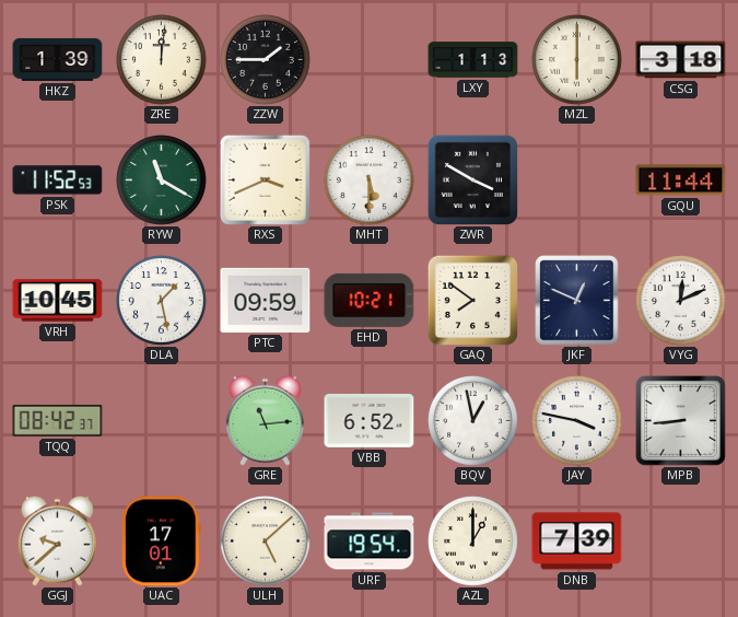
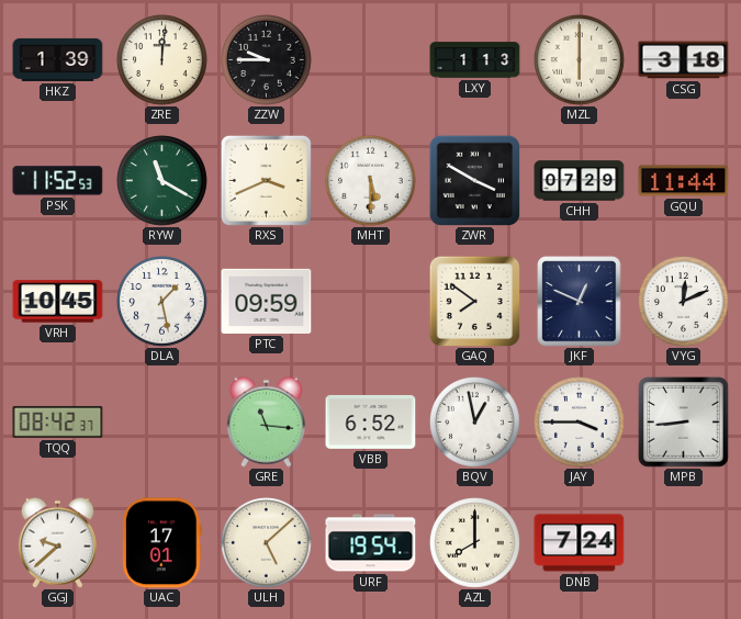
ZZW: 1:45 -> 9:45 (267, 60)
CHH: none -> 07:29 (580, 181)
EHD: 10:21 -> none (370, 300)
GRE: 11:14 -> 11:16 (266, 421)
JAY: 3:47 -> 3:45 (580, 423)
AZL: 1:00 -> 8:00 (475, 543)
DNB: 7:39 -> 7:24 (580, 543)
